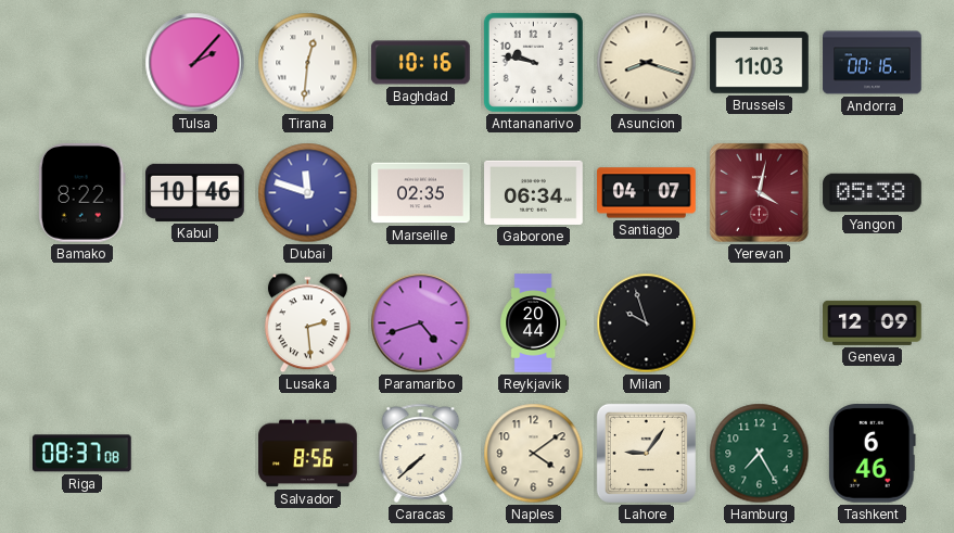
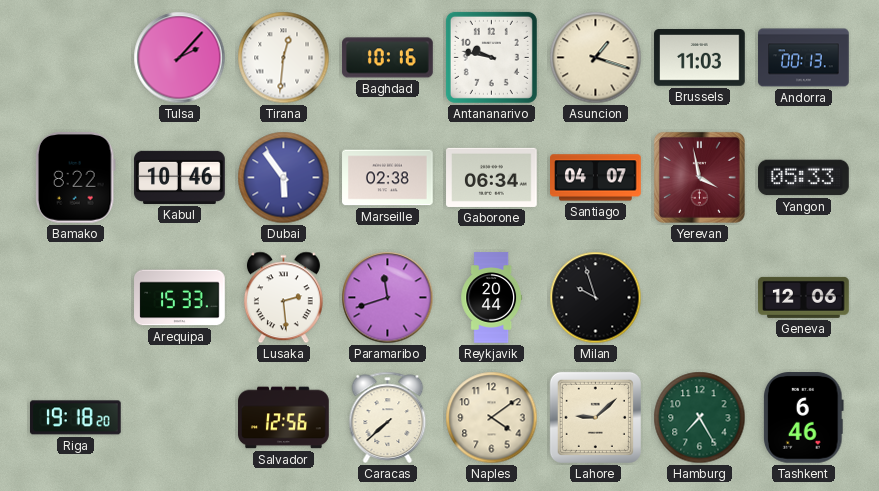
Asuncion: 8:18 -> 1:18 (596, 58)
Andorra: 00:16 -> 00:13 (804, 58)
Dubai: 11:48 -> 5:54 (284, 178)
Marseille: 02:35 -> 02:38 (388, 178)
Yerevan: 4:02 -> 3:58 (699, 177)
Yangon: 05:38 -> 05:33 (804, 178)
Arequipa: none -> 15:33 (180, 298)
Paramaribo: 4:42 -> 11:42 (388, 298)
Geneva: 12:09 -> 12:06 (804, 297)
Riga: 08:37 -> 19:18 (76, 418)
Salvador: 8:56 -> 12:56 (284, 418)
Lahore: 9:06 -> 9:08 (595, 417)
